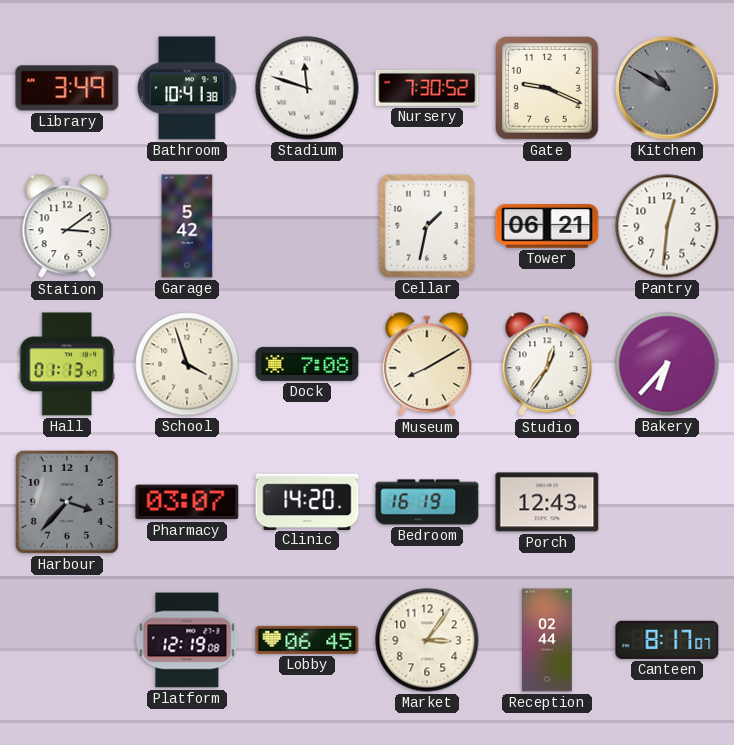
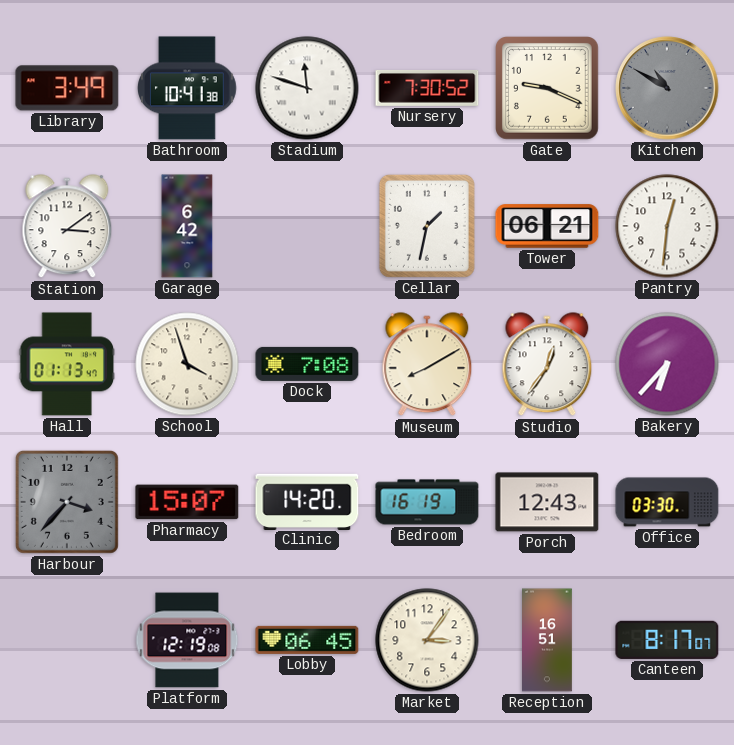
Garage: 5:42 -> 6:42 (187, 226)
Pharmacy: 03:07 -> 15:07 (187, 502)
Office: none -> 03:30 (667, 502)
Reception: 02:44 -> 16:51 (548, 640)
